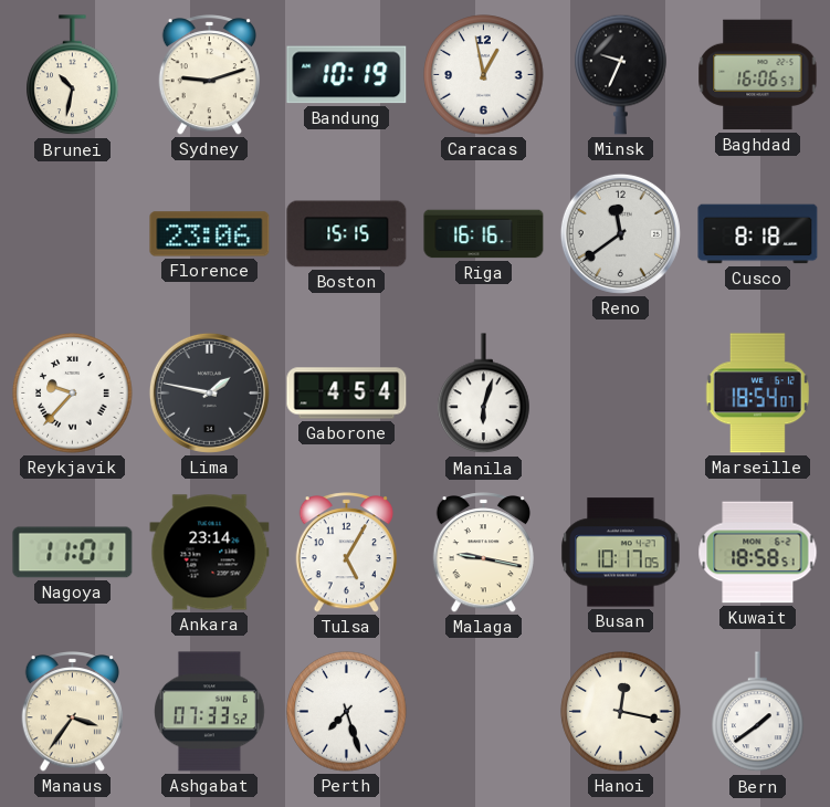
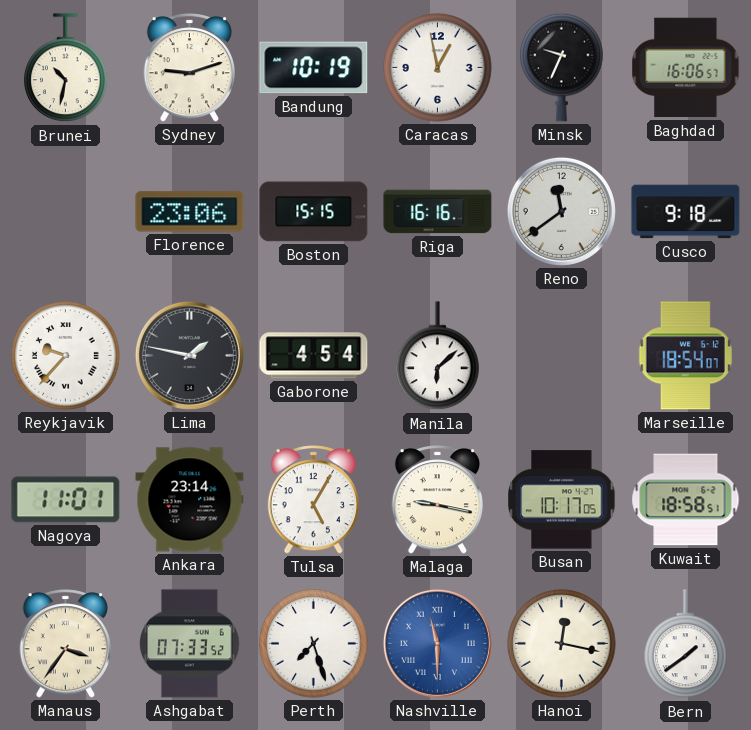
Cusco: 8:18 -> 9:18 (686, 212)
Manila: 6:03 -> 6:08 (438, 356)
Nashville: none -> 11:30 (437, 643)
